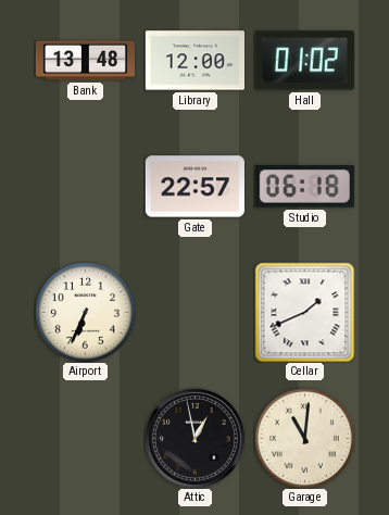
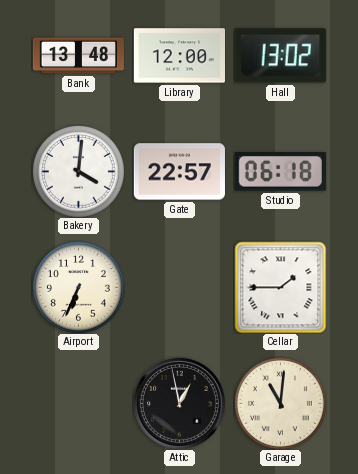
Hall: 01:02 -> 13:02 (280, 56)
Bakery: none -> 4:01 (78, 171)
Cellar: 1:41 -> 1:45 (280, 287)
